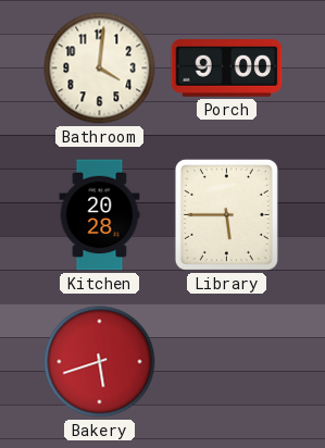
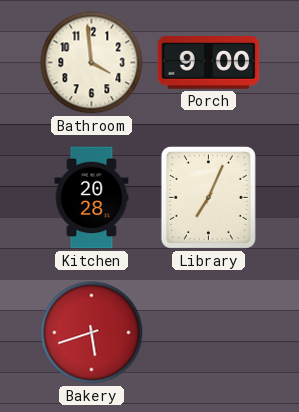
Bathroom: 4:01 -> 3:59 (92, 63)
Library: 5:45 -> 7:04 (208, 197)
